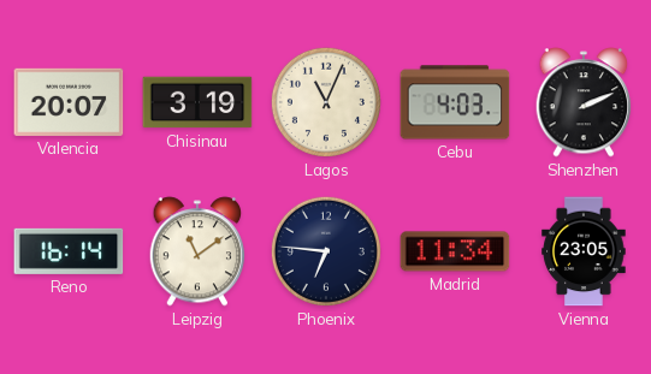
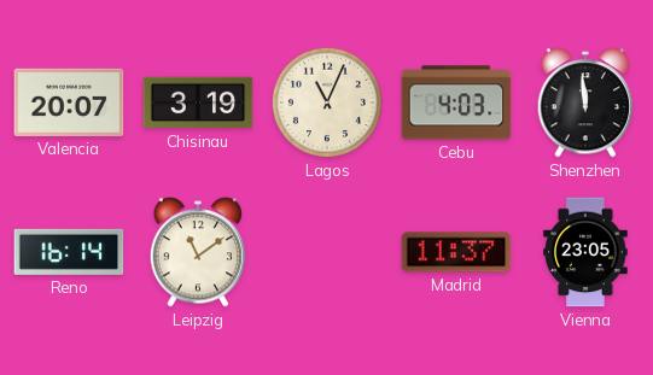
Shenzhen: 2:11 -> 11:59 (585, 102)
Phoenix: 6:46 -> none (326, 251)
Madrid: 11:34 -> 11:37 (456, 252)
